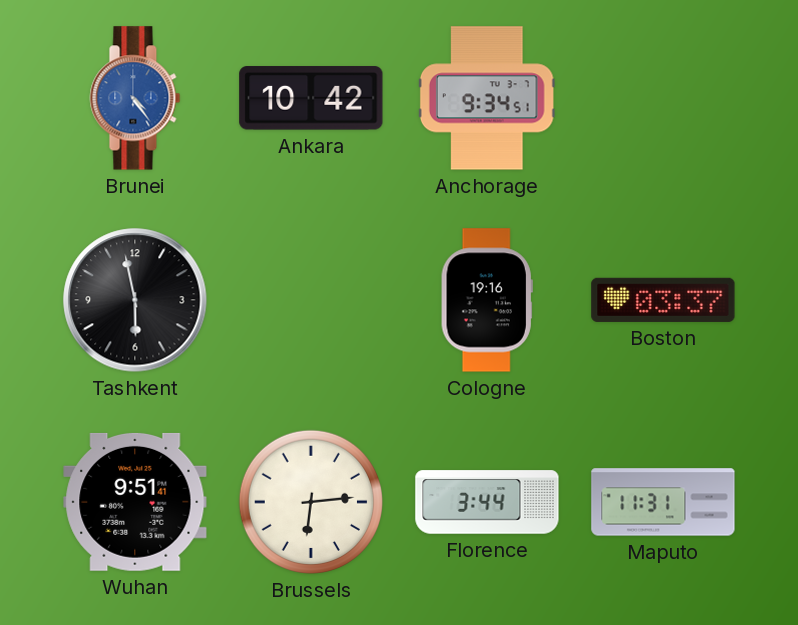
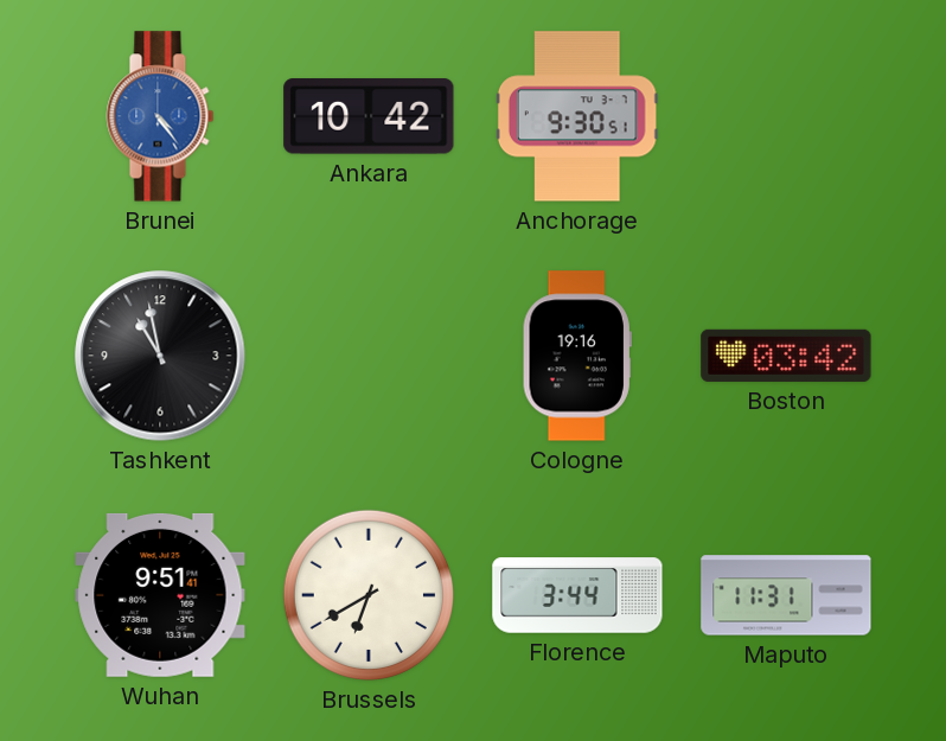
Anchorage: 9:34 -> 9:30 (577, 116)
Tashkent: 5:58 -> 10:58 (160, 356)
Boston: 03:37 -> 03:42 (786, 356)
Brussels: 6:14 -> 6:40 (369, 595)
